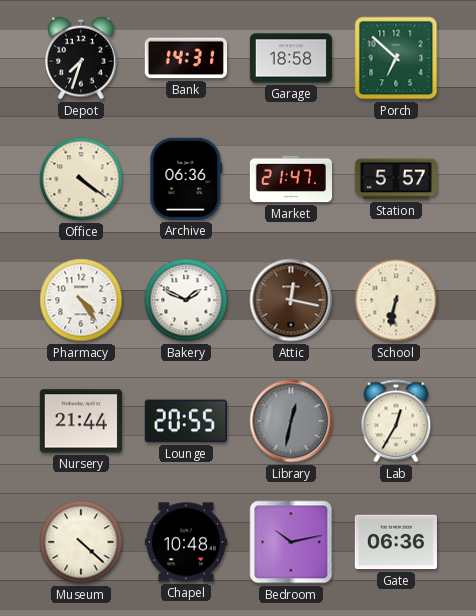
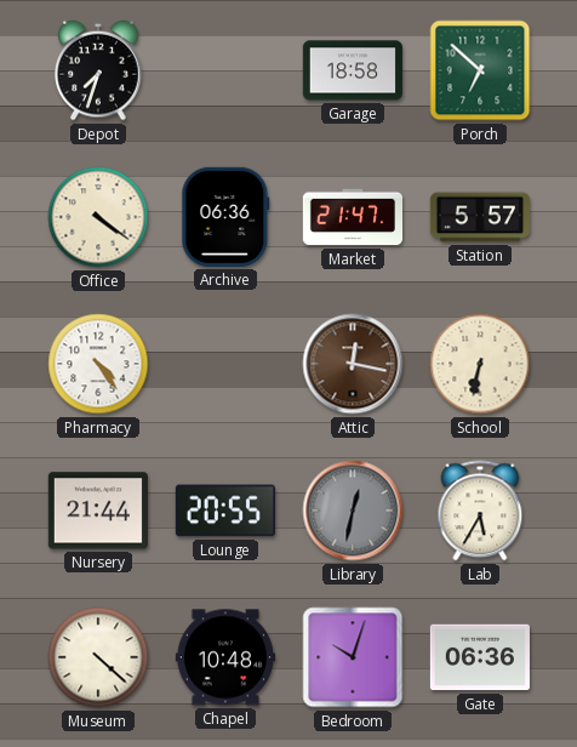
Bank: 14:31 -> none (186, 58)
Bakery: 1:49 -> none (186, 300)
Lab: 12:35 -> 5:35 (480, 511)
Bedroom: 10:13 -> 10:03 (353, 657)
